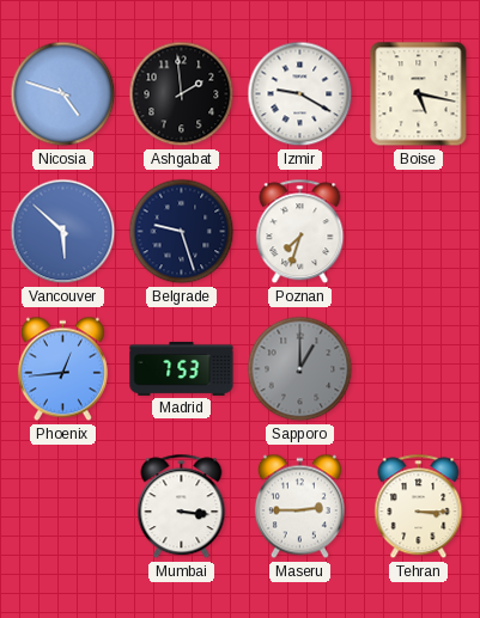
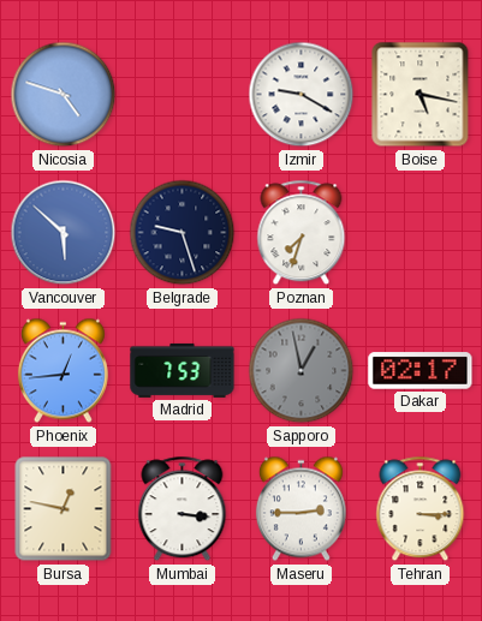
Ashgabat: 1:59 -> none (182, 94)
Sapporo: 1:00 -> 12:58 (302, 371)
Dakar: none -> 02:17 (421, 371)
Bursa: none -> 12:47 (64, 509)
